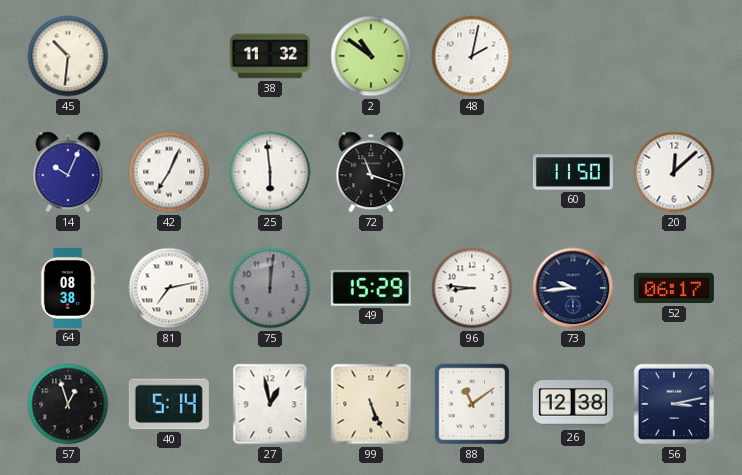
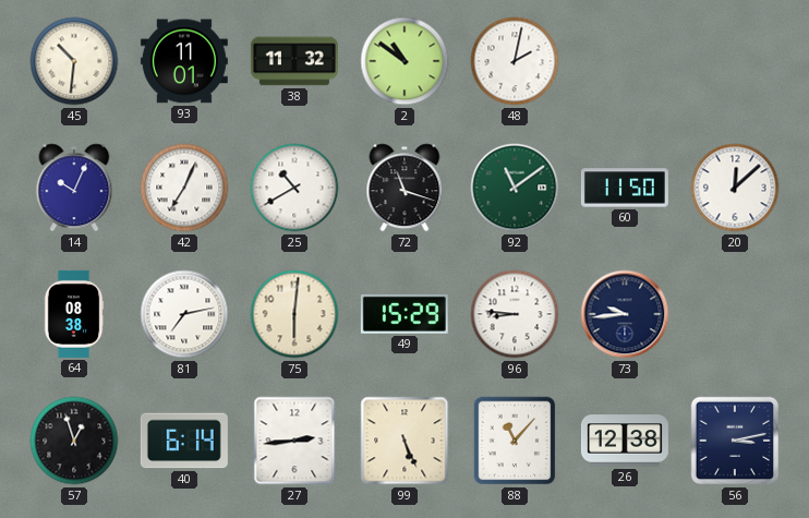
93: none -> 11:01 (184, 61)
25: 5:59 -> 10:40 (294, 188)
92: none -> 11:09 (515, 188)
75: 12:01 -> 6:01 (294, 314)
75 dial: grey -> cream (294, 314)
52: 06:17 -> none (674, 288)
40: 5:14 -> 6:14 (184, 441)
27: 12:58 -> 2:44 (294, 441)
88: 11:09 -> 11:07 (515, 441)
